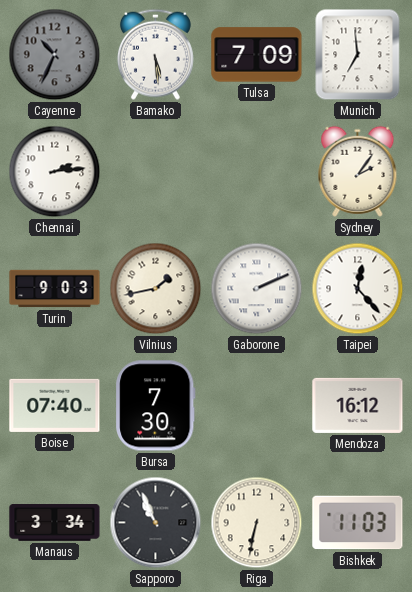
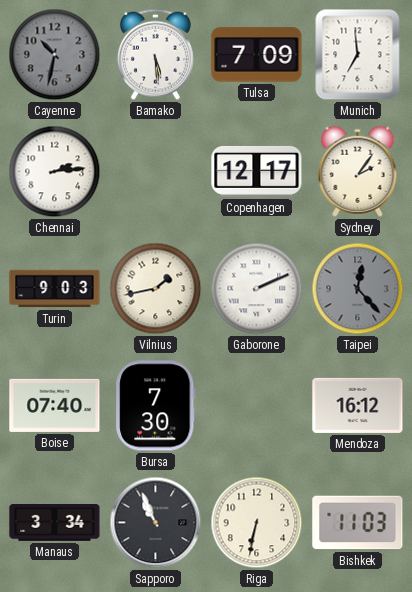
Cayenne: 10:34 -> 10:32 (55, 55)
Copenhagen: none -> 12:17 (257, 171)
Taipei dial: white -> grey (358, 289)
